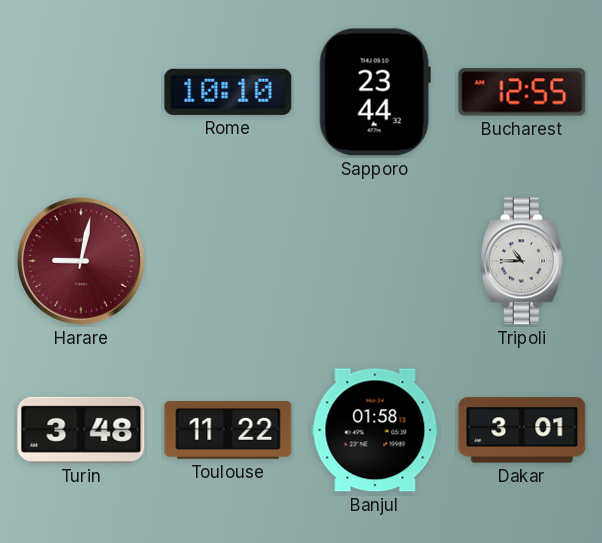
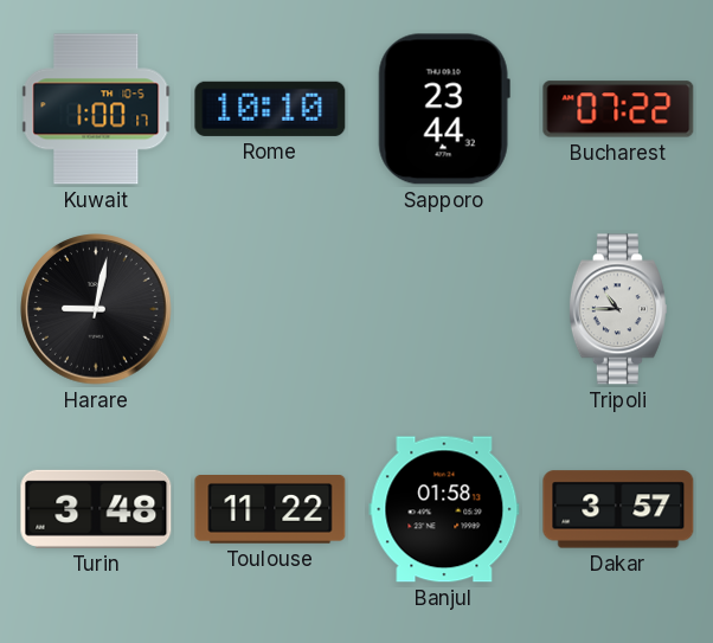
Kuwait: none -> 1:00 (96, 109)
Bucharest: 12:55 -> 07:22 (618, 109)
Harare dial: burgundy -> black (96, 309)
Dakar: 3:01 -> 3:57 (618, 509)
